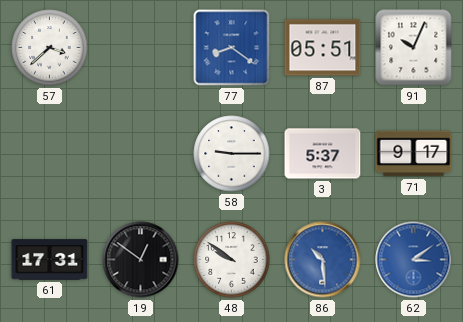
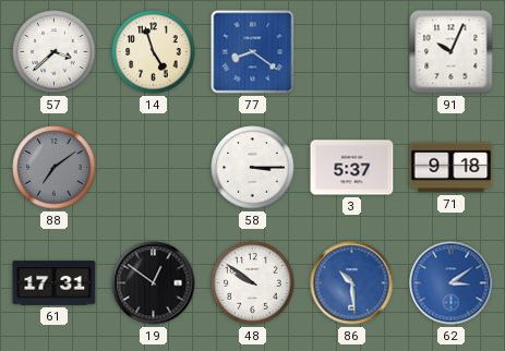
14: none -> 4:57 (154, 52)
87: 05:51 -> none (323, 48)
88: none -> 7:09 (55, 168)
58: 9:15 -> 3:15 (253, 168)
71: 9:17 -> 9:18 (452, 168)
